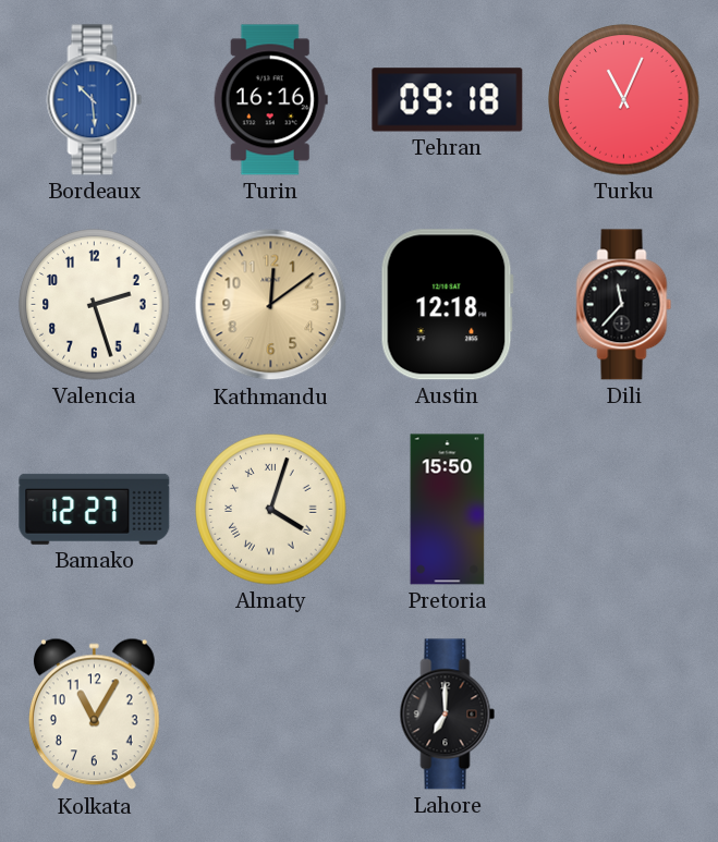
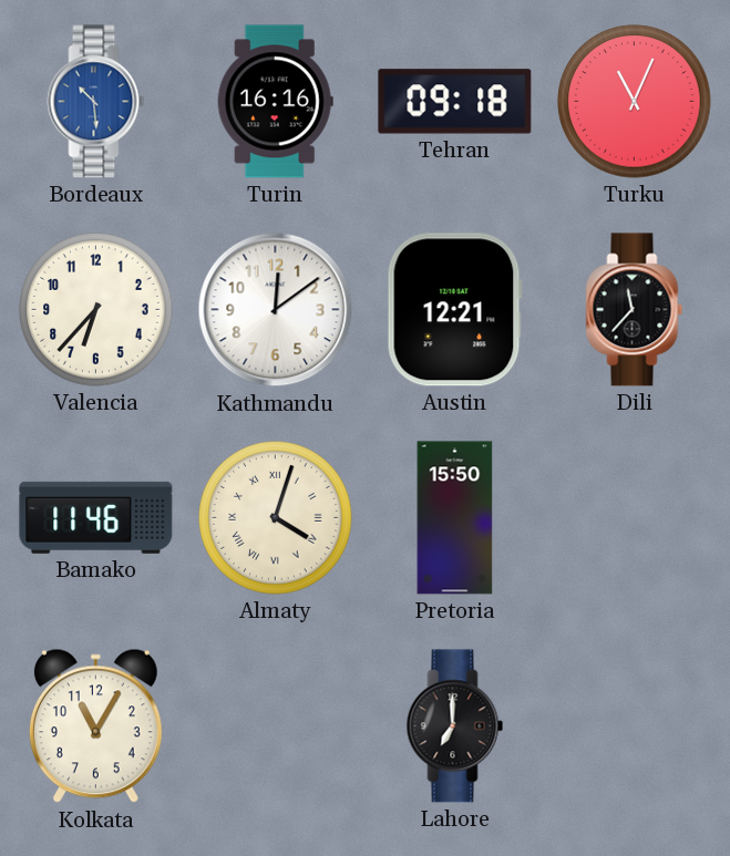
Valencia: 2:27 -> 6:37 (96, 310)
Kathmandu dial: champagne -> white (276, 310)
Austin: 12:18 -> 12:21 (454, 310)
Bamako: 12:27 -> 11:46 (96, 517)
